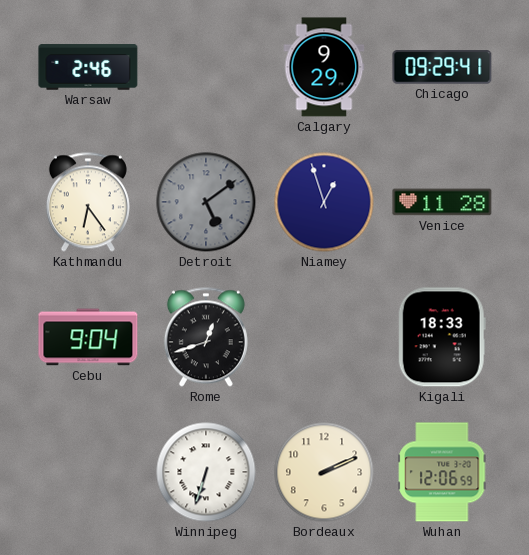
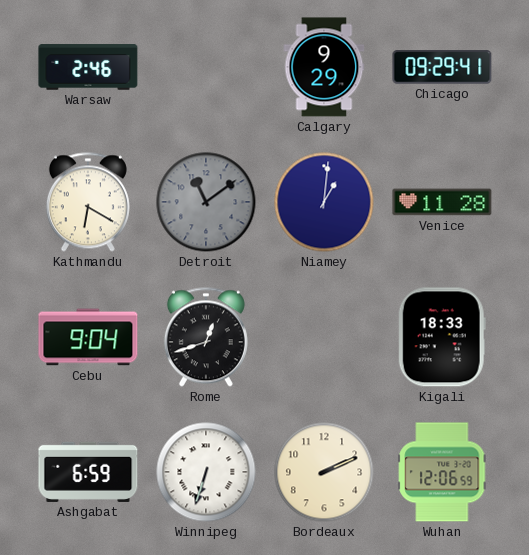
Kathmandu: 6:24 -> 6:20 (88, 202)
Detroit: 5:09 -> 11:09 (206, 202)
Niamey: 12:57 -> 1:01 (324, 202)
Ashgabat: none -> 6:59 (88, 472)
